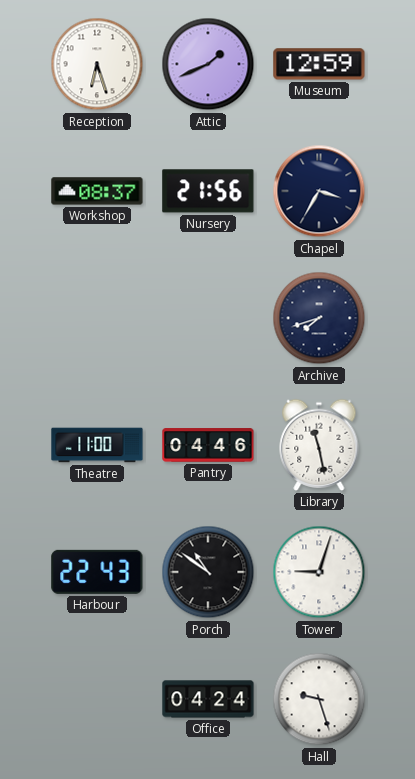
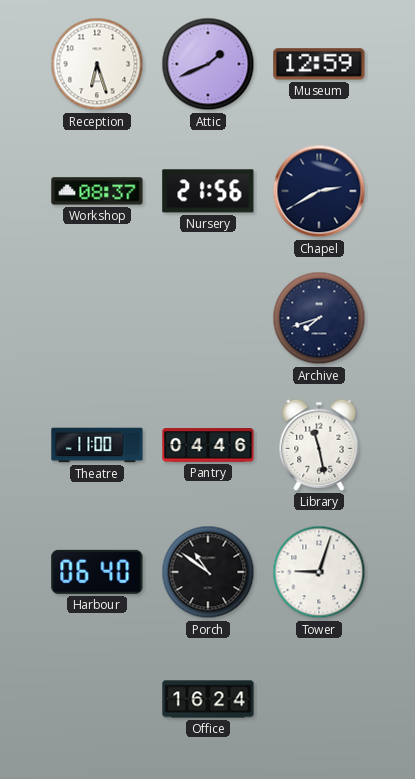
Chapel: 3:35 -> 2:40 (319, 191)
Harbour: 22:43 -> 06:40 (97, 572)
Office: 04:24 -> 16:24 (208, 699)
Hall: 9:27 -> none (319, 699)
